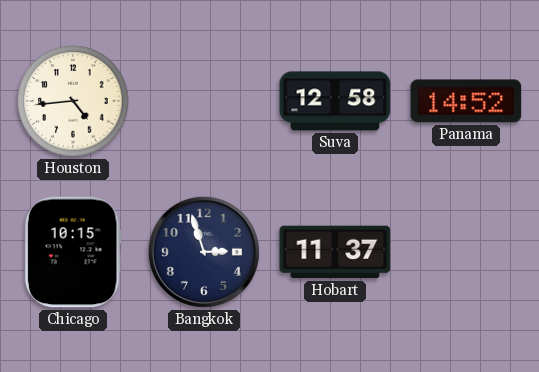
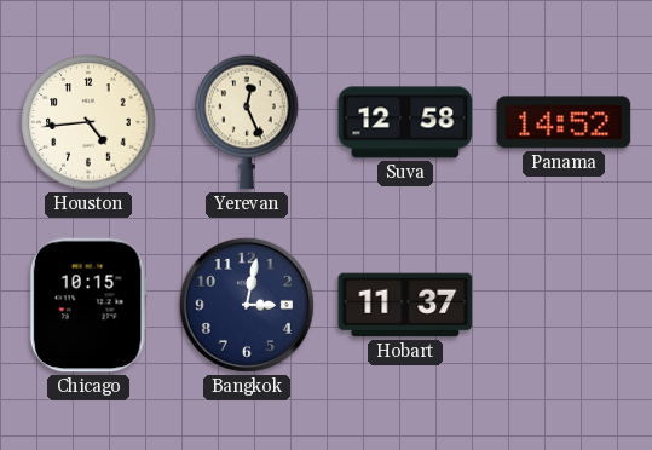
Yerevan: none -> 12:26 (247, 122)
Bangkok: 2:57 -> 3:02 (247, 305)
